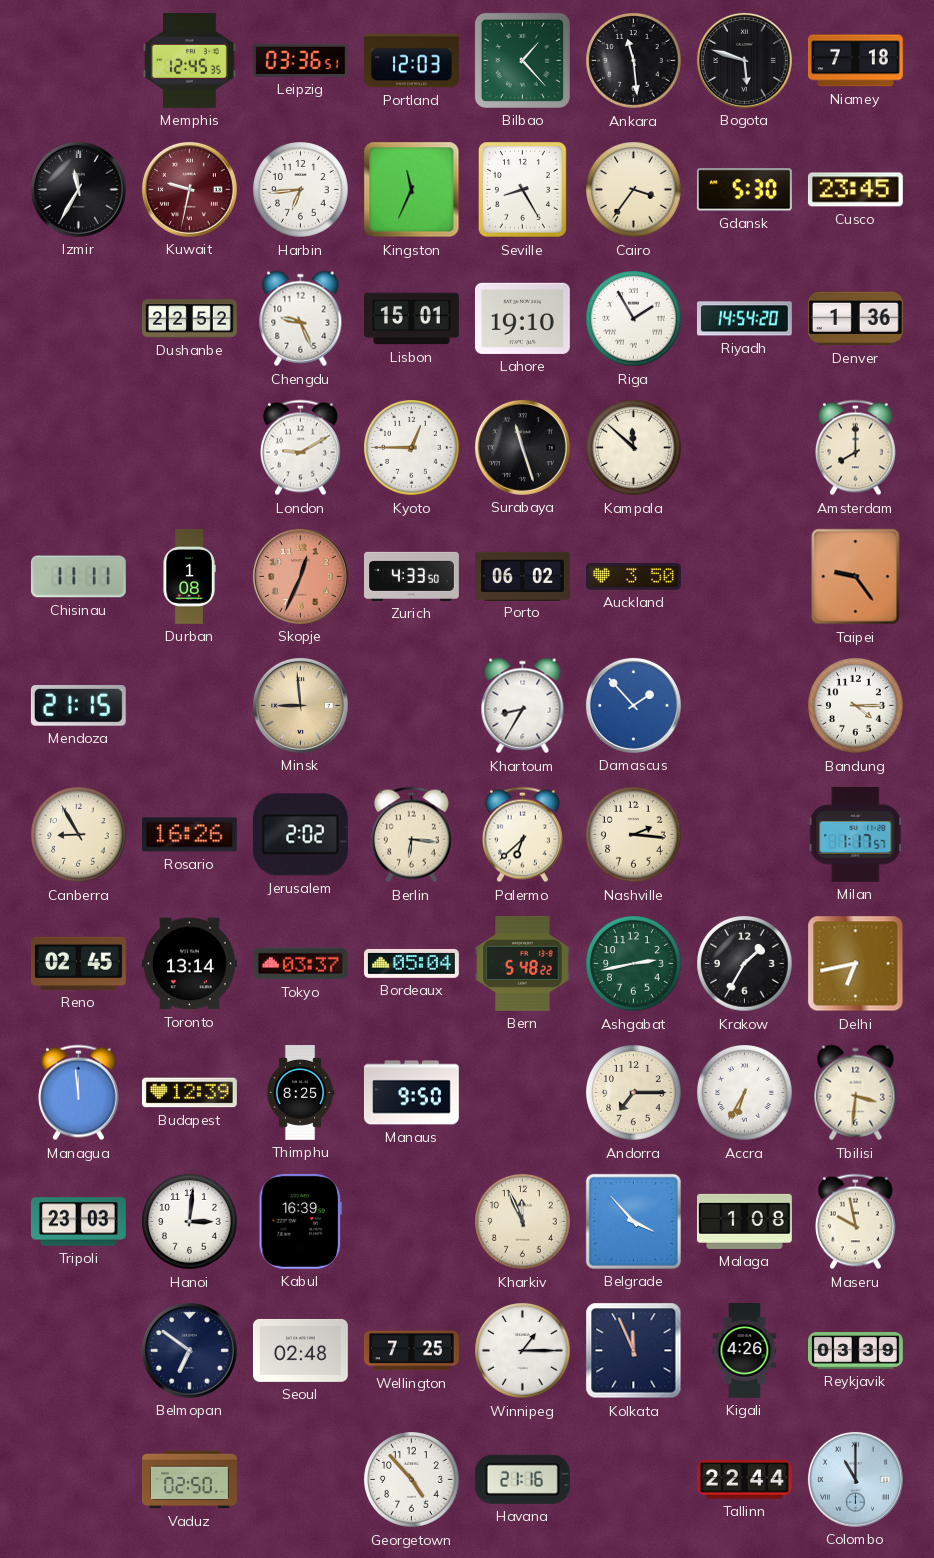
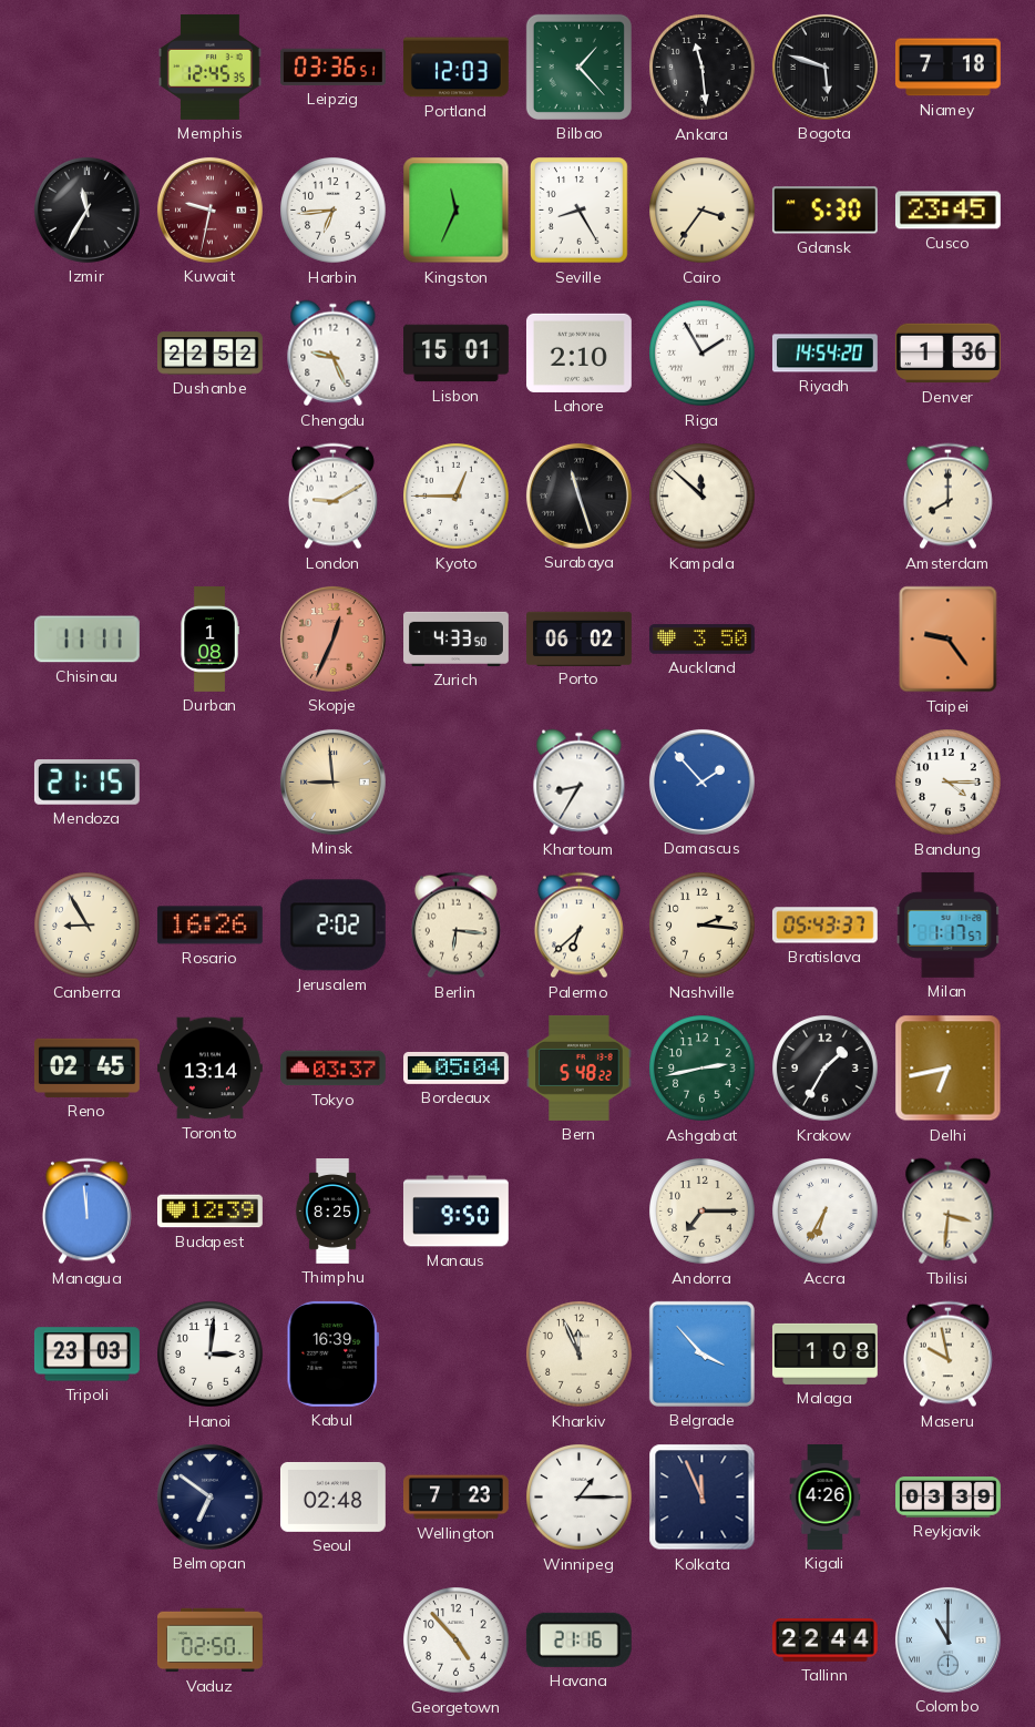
Lahore: 19:10 -> 2:10 (578, 352)
Bratislava: none -> 05:43 (824, 926)
Wellington: 7:25 -> 7:23 (457, 1498)
